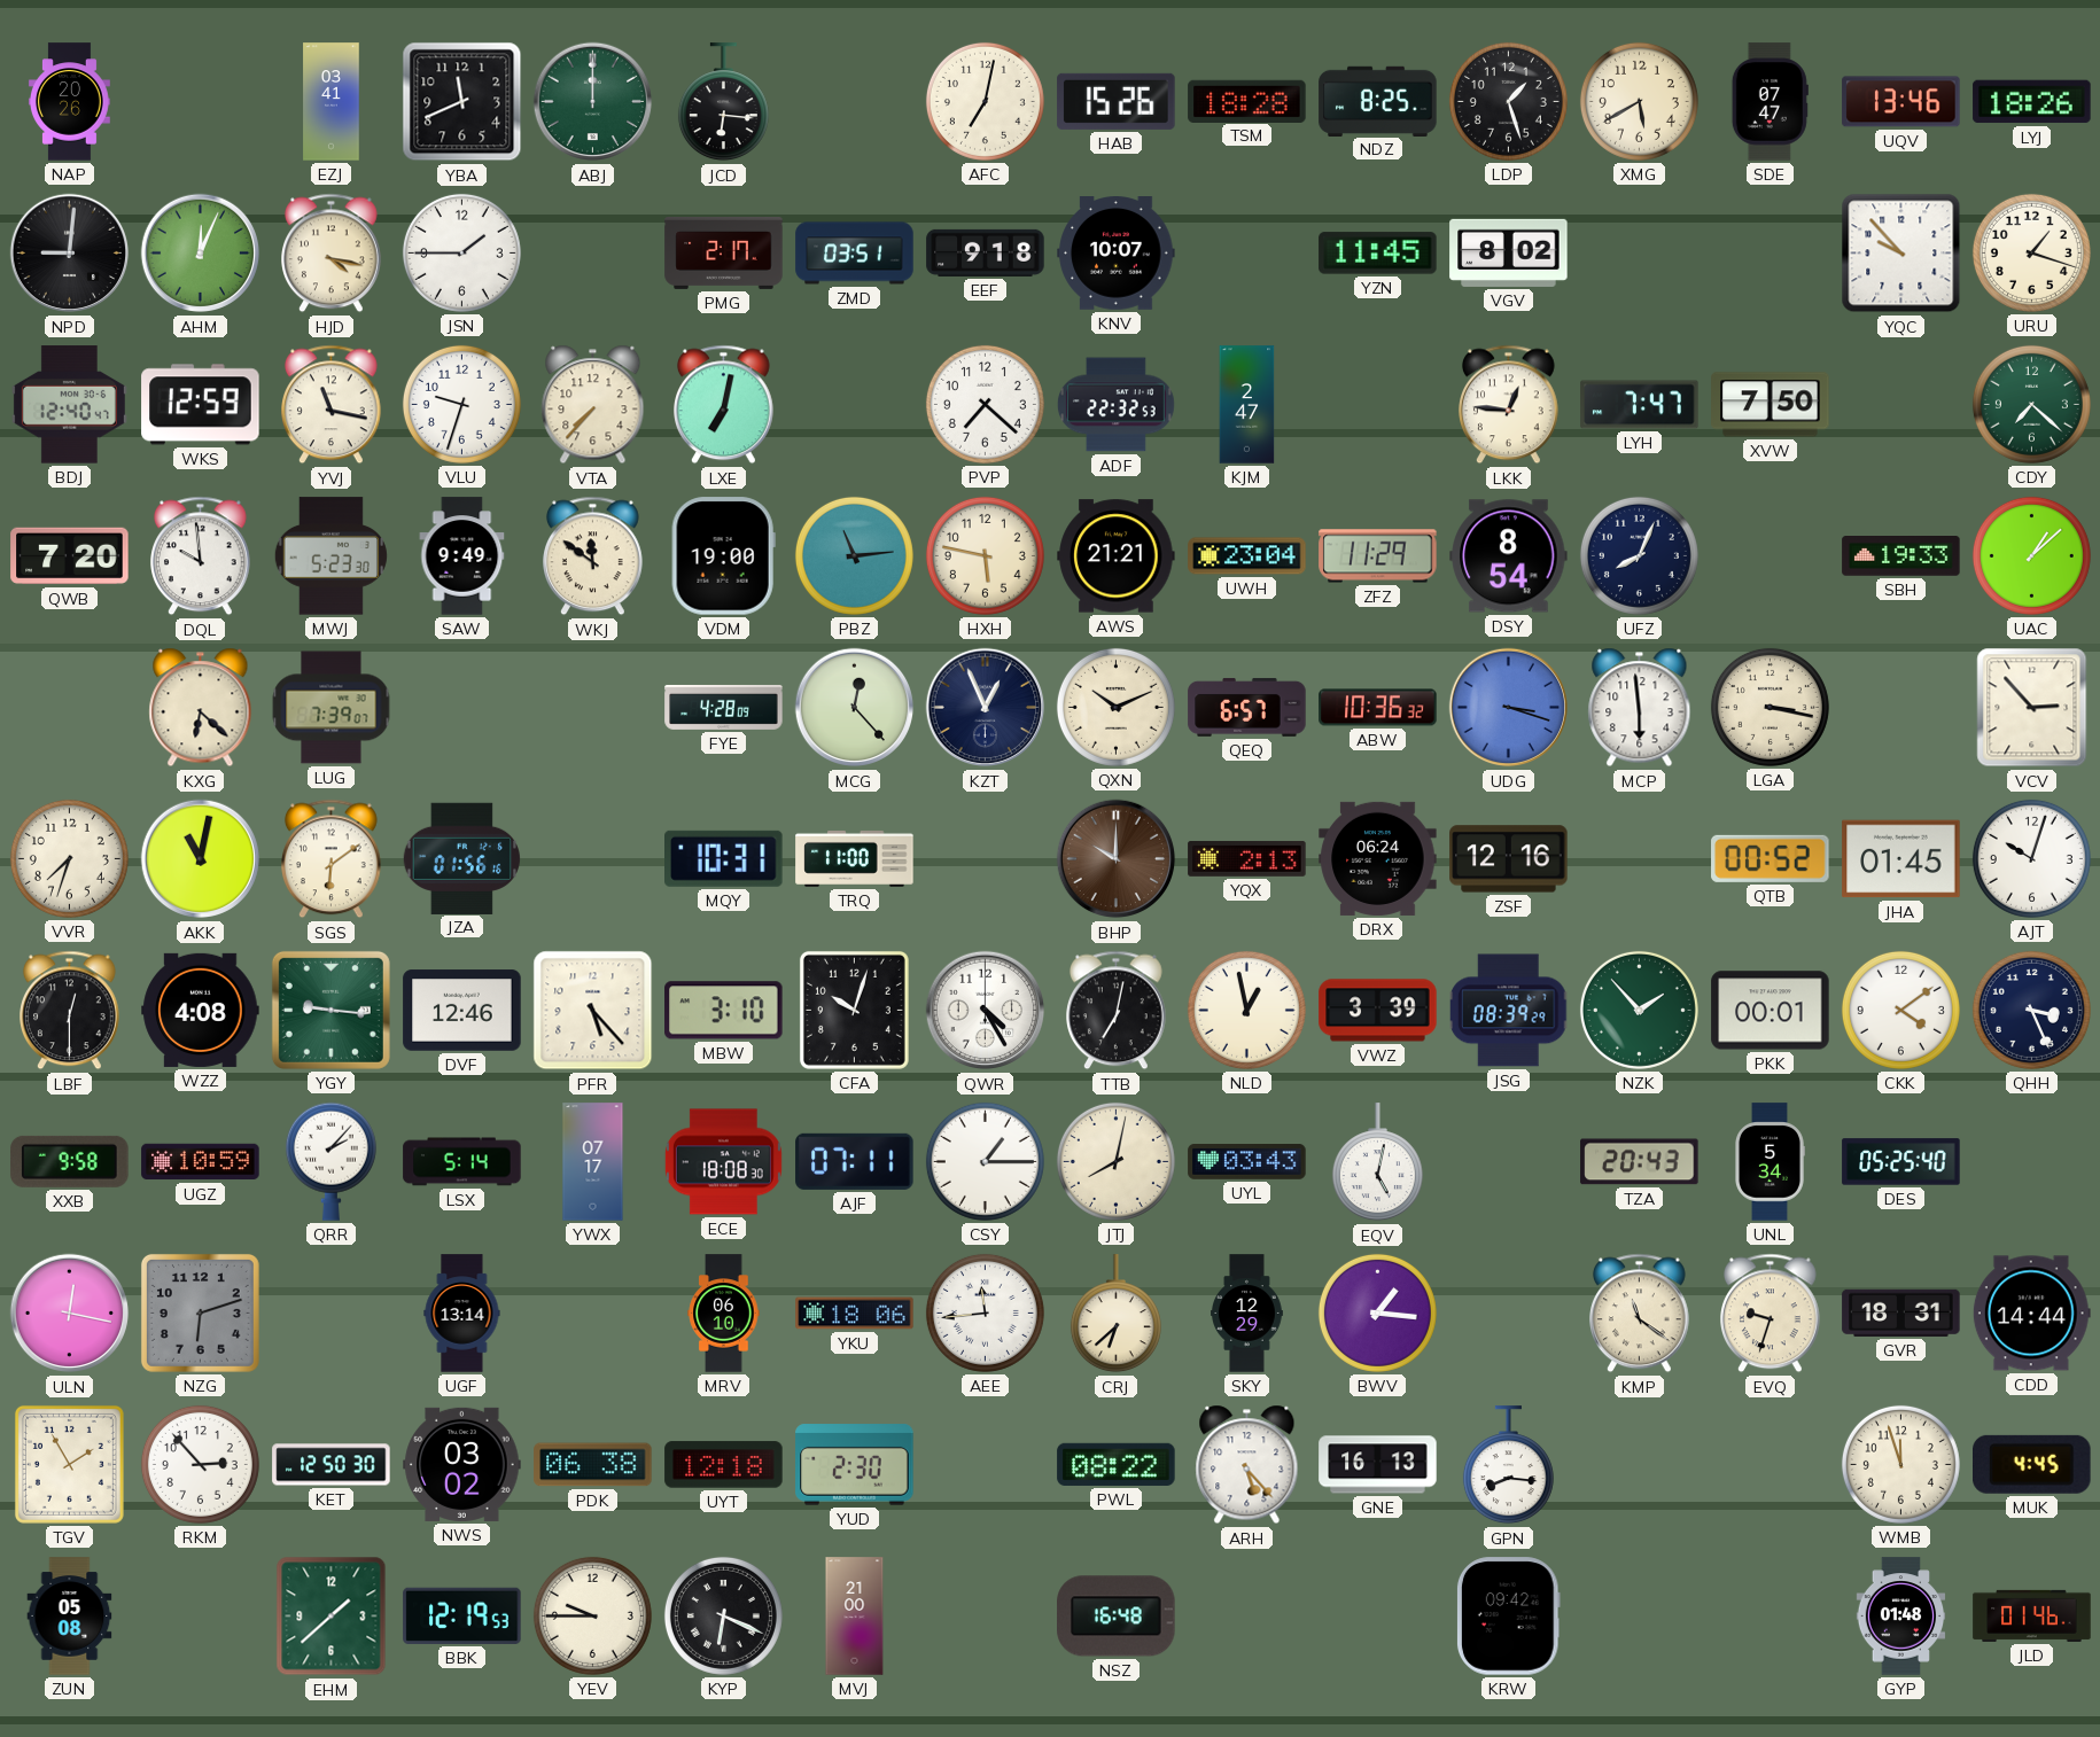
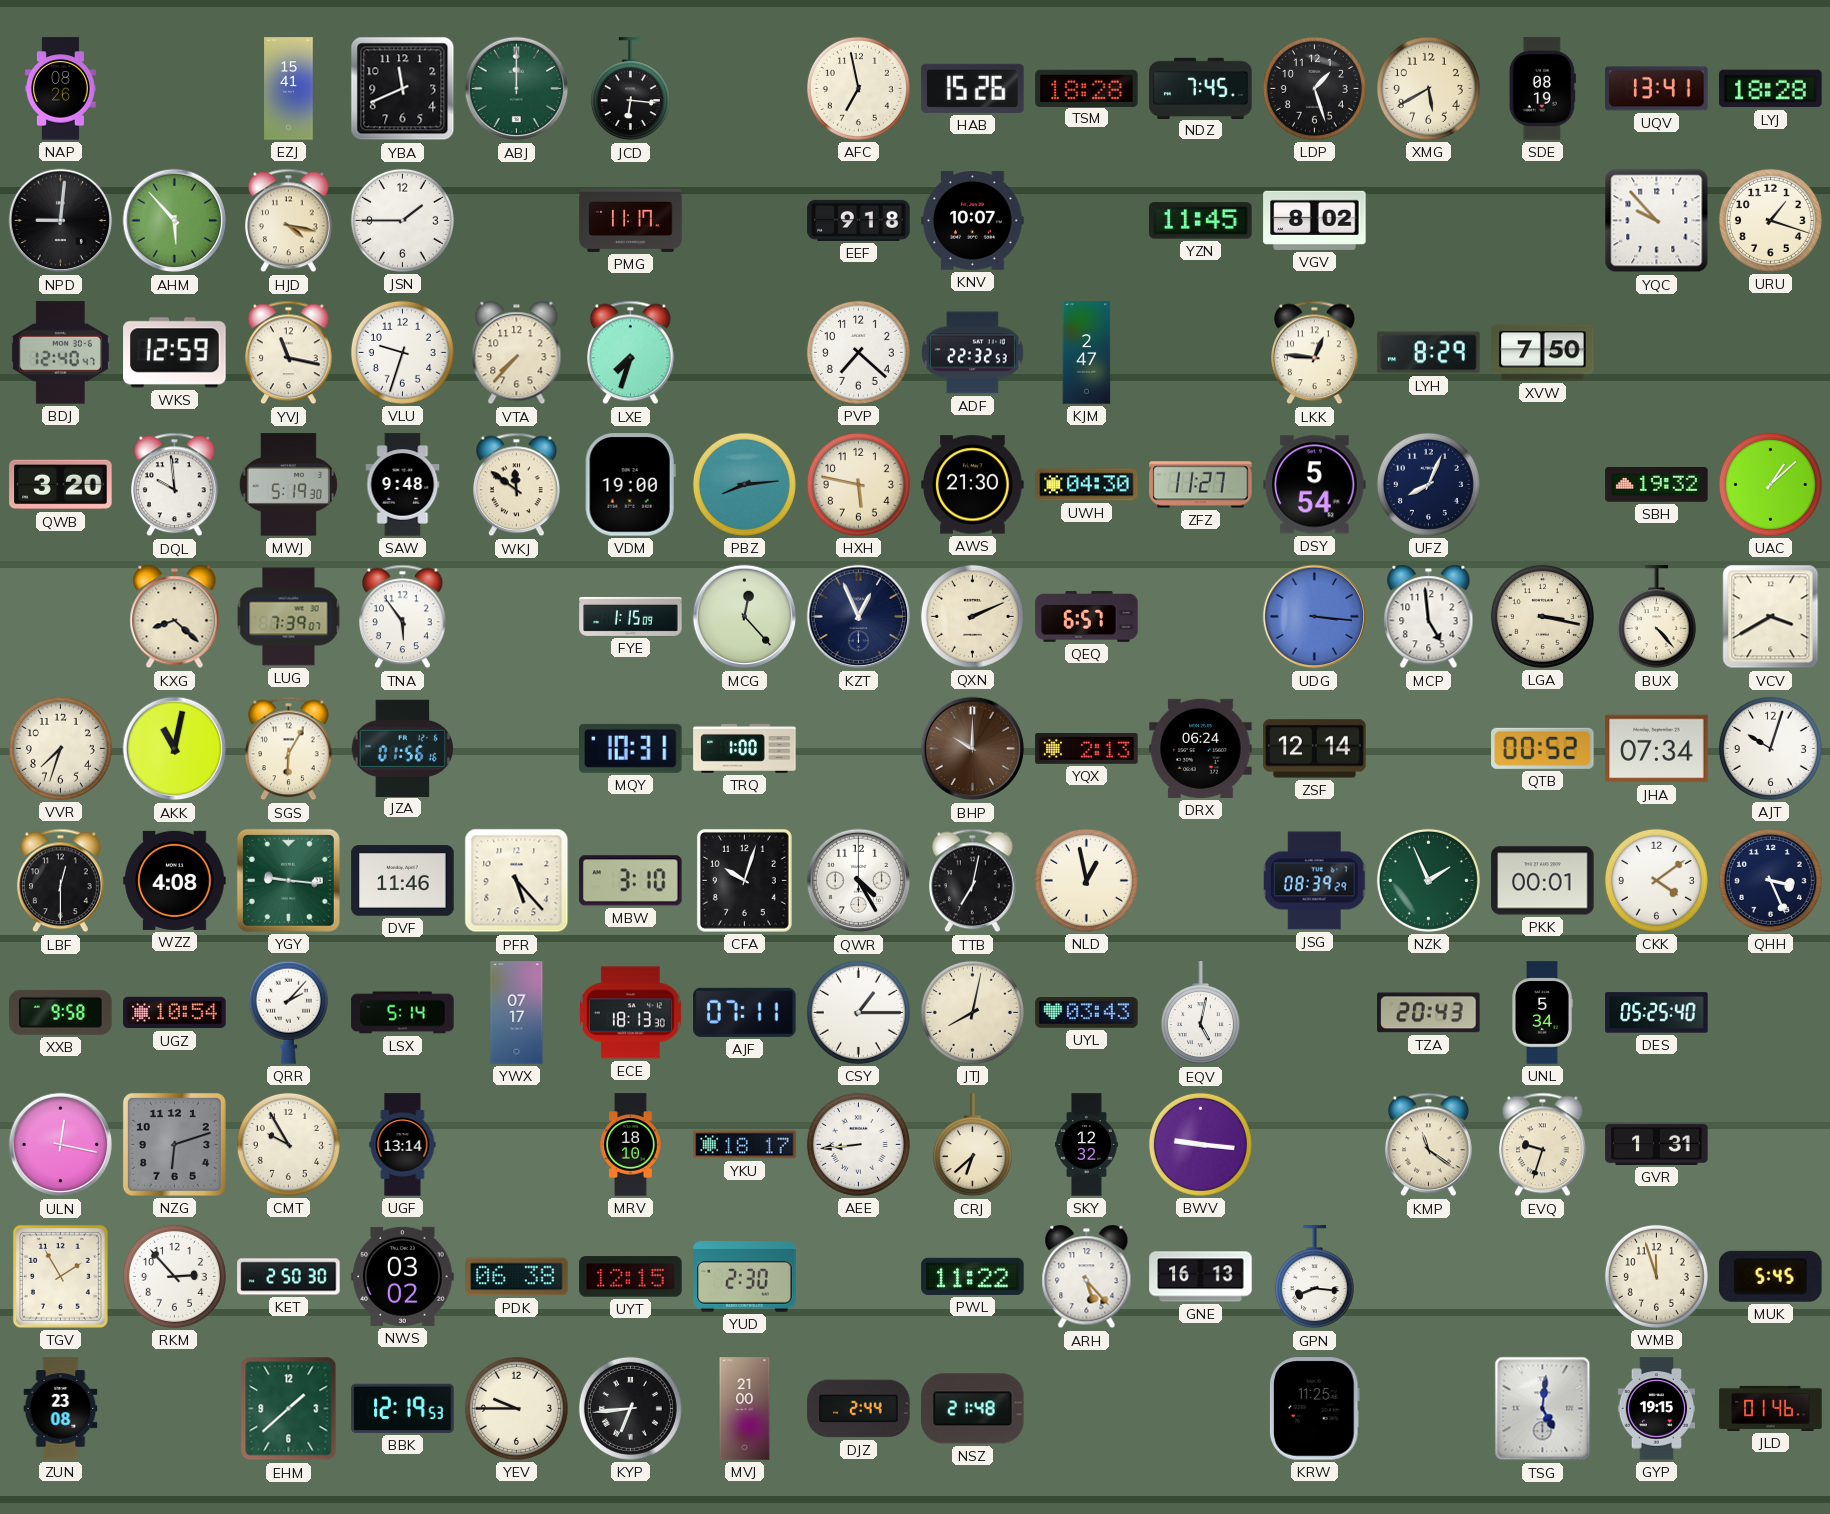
NAP: 20:26 -> 08:26 (60, 89)
EZJ: 03:41 -> 15:41 (289, 89)
AFC: 7:02 -> 6:58 (858, 88)
NDZ: 8:25 -> 7:45 (1201, 88)
SDE: 07:47 -> 08:19 (1542, 89)
UQV: 13:46 -> 13:41 (1657, 89)
LYJ: 18:26 -> 18:28 (1771, 89)
AHM: 12:04 -> 5:53 (175, 221)
PMG: 2:17 -> 11:17 (631, 220)
ZMD: 03:51 -> none (855, 254)
LXE: 7:02 -> 7:33 (631, 353)
LYH: 7:47 -> 8:29 (1429, 353)
CDY: 7:22 -> none (2031, 404)
QWB: 7:20 -> 3:20 (61, 485)
MWJ: 5:23 -> 5:19 (288, 485)
SAW: 9:49 -> 9:48 (403, 485)
PBZ: 11:14 -> 8:14 (744, 484)
AWS: 21:21 -> 21:30 (973, 485)
UWH: 23:04 -> 04:30 (1087, 485)
ZFZ: 11:29 -> 11:27 (1201, 485)
DSY: 8:54 -> 5:54 (1315, 485)
SBH: 19:33 -> 19:32 (1657, 485)
KXG: 6:22 -> 8:22 (175, 617)
TNA: none -> 5:54 (403, 617)
FYE: 4:28 -> 1:15 (631, 616)
QXN: 10:11 -> 2:11 (972, 616)
ABW: 10:36 -> none (1378, 708)
UDG: 3:18 -> 3:16 (1315, 617)
MCP: 5:59 -> 4:59 (1429, 617)
BUX: none -> 4:23 (1656, 617)
VCV: 2:53 -> 3:40 (1771, 617)
SGS: 6:09 -> 6:05 (289, 749)
TRQ: 11:00 -> 1:00 (745, 748)
ZSF: 12:16 -> 12:14 (1315, 749)
JHA: 01:45 -> 07:34 (1657, 749)
DVF: 12:46 -> 11:46 (403, 881)
VWZ: 3:39 -> none (1378, 1011)
NZK: 1:53 -> 1:56 (1428, 880)
UGZ: 10:59 -> 10:54 (175, 1013)
ECE: 18:08 -> 18:13 (630, 1013)
CMT: none -> 9:55 (288, 1144)
MRV: 06:10 -> 18:10 (631, 1145)
YKU: 18:06 -> 18:17 (745, 1145)
AEE: 11:44 -> 8:44 (858, 1144)
SKY: 12:29 -> 12:32 (1087, 1145)
BWV: 1:16 -> 9:16 (1200, 1144)
GVR: 18:31 -> 1:31 (1657, 1144)
CDD: 14:44 -> none (2031, 1314)
KET: 12:50 -> 2:50 (289, 1277)
UYT: 12:18 -> 12:15 (631, 1277)
PWL: 08:22 -> 11:22 (973, 1276)
MUK: 4:45 -> 5:45 (1771, 1276)
ZUN: 05:08 -> 23:08 (61, 1409)
KYP: 6:19 -> 6:44 (630, 1408)
DJZ: none -> 2:44 (859, 1409)
NSZ: 16:48 -> 21:48 (973, 1409)
KRW: 09:42 -> 11:25 (1314, 1409)
TSG: none -> 5:01 (1543, 1409)
GYP: 01:48 -> 19:15 (1657, 1409)
